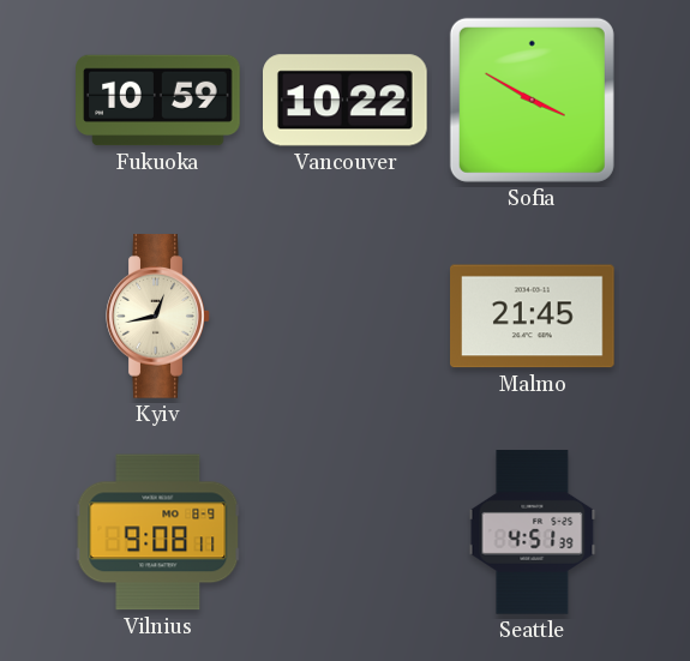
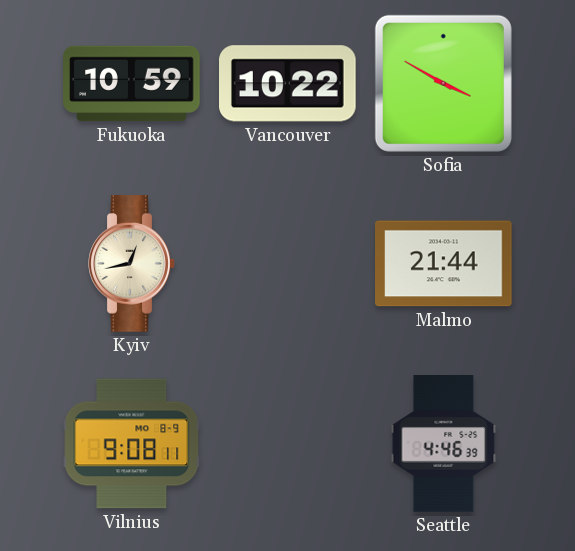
Malmo: 21:45 -> 21:44 (444, 264)
Seattle: 4:51 -> 4:46 (444, 444)
